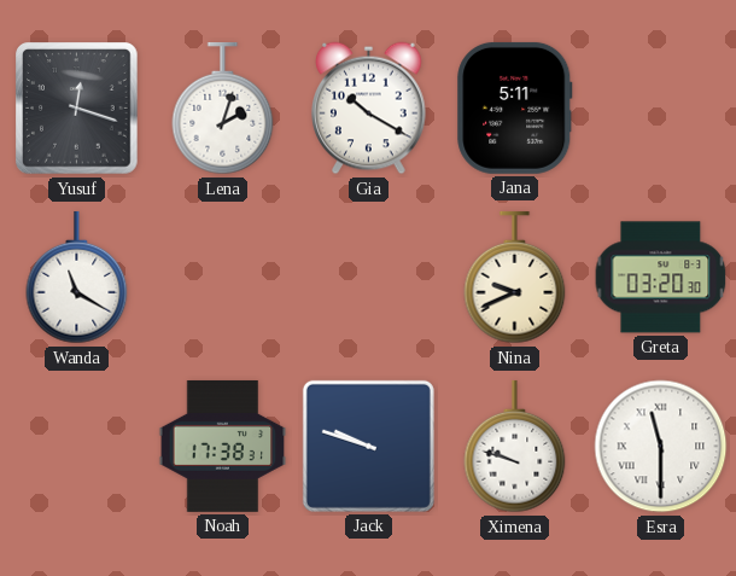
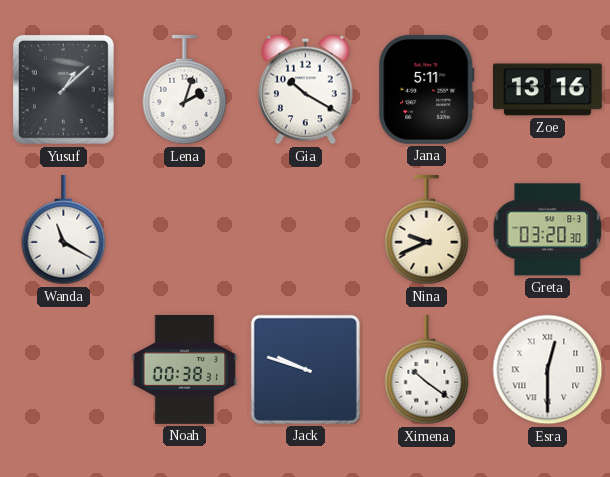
Yusuf: 12:18 -> 1:08 (64, 90)
Zoe: none -> 13:16 (547, 90)
Noah: 17:38 -> 00:38 (185, 369)
Ximena: 9:48 -> 10:21 (427, 370)
Esra: 11:30 -> 12:30 (548, 370)
